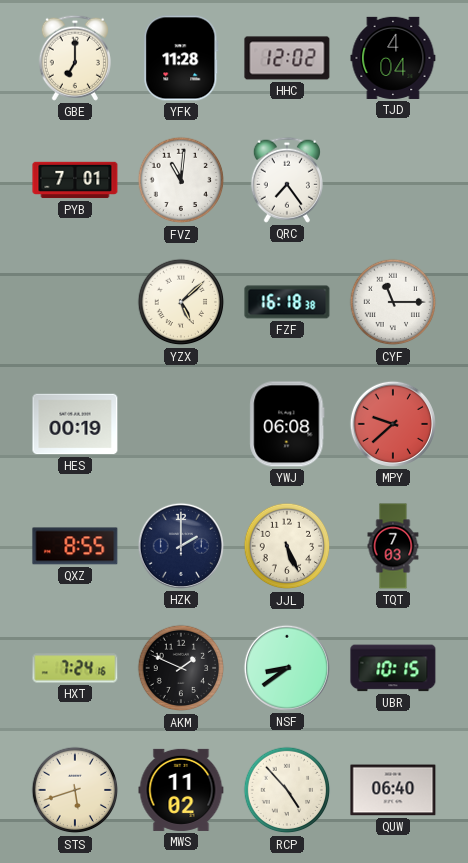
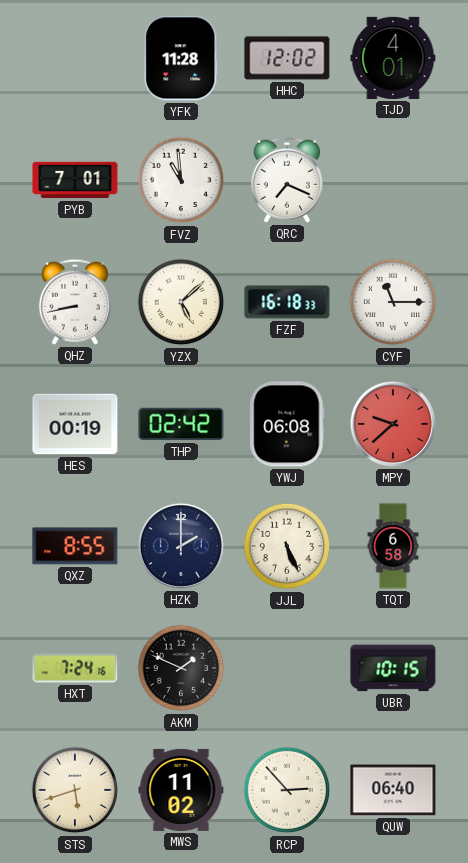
GBE: 7:00 -> none (75, 58)
TJD: 4:04 -> 4:01 (393, 58)
FVZ: 11:01 -> 10:59 (181, 180)
QRC: 7:24 -> 7:19 (287, 180)
QHZ: none -> 8:43 (75, 302)
FZF: 16:18:38 -> 16:18:33 (287, 302)
THP: none -> 02:42 (181, 424)
TQT: 7:03 -> 6:58 (393, 546)
NSF: 8:39 -> none (287, 668)
RCP: 4:53 -> 2:53 (287, 790)
